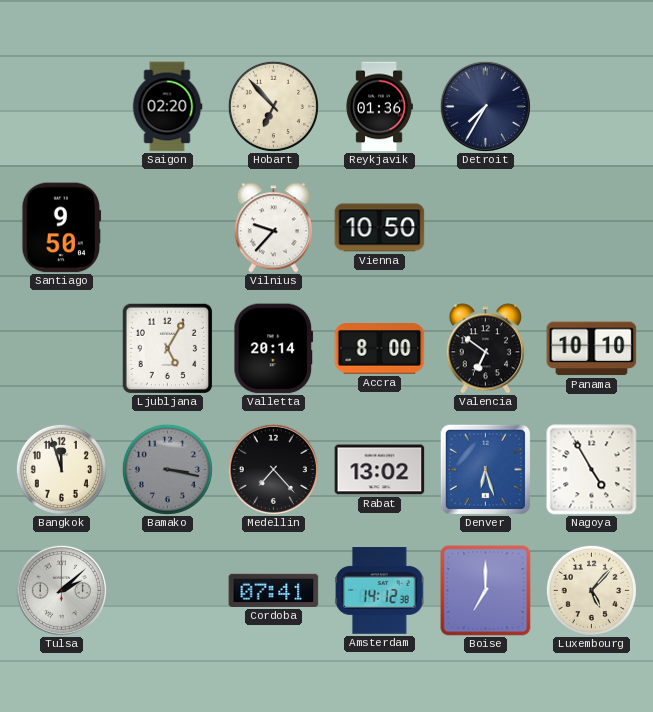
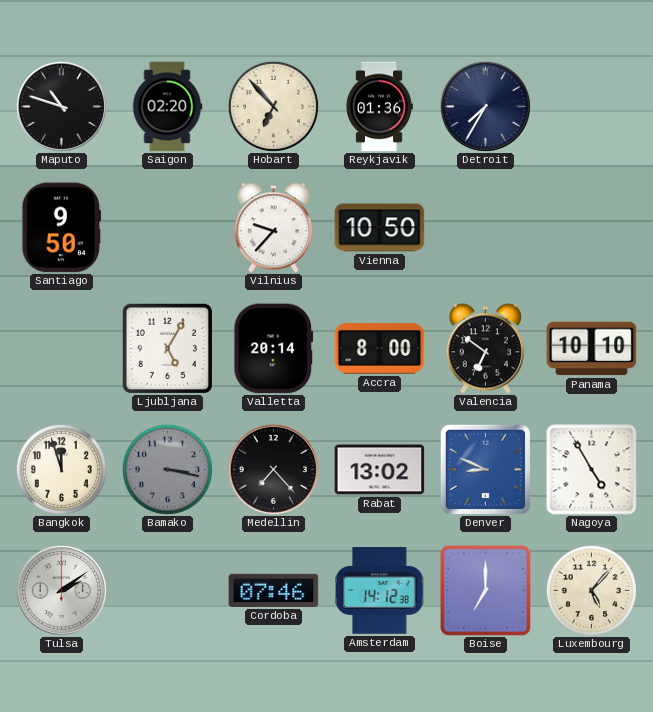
Maputo: none -> 10:48 (61, 106)
Denver: 6:27 -> 8:49 (485, 469)
Tulsa: 2:08 -> 2:09 (61, 590)
Cordoba: 07:41 -> 07:46 (274, 590)
